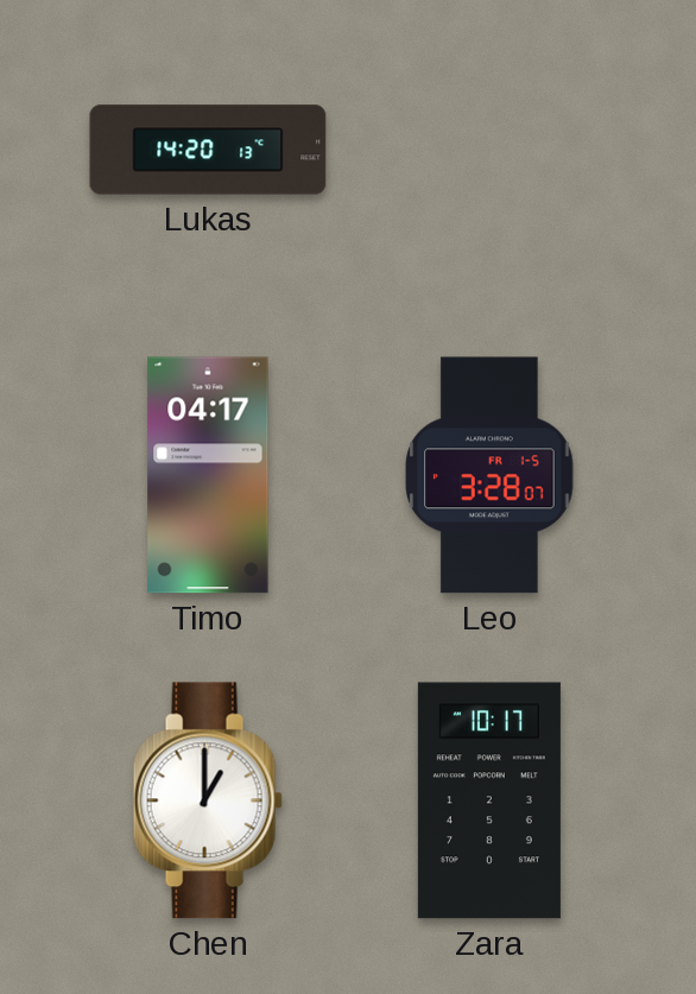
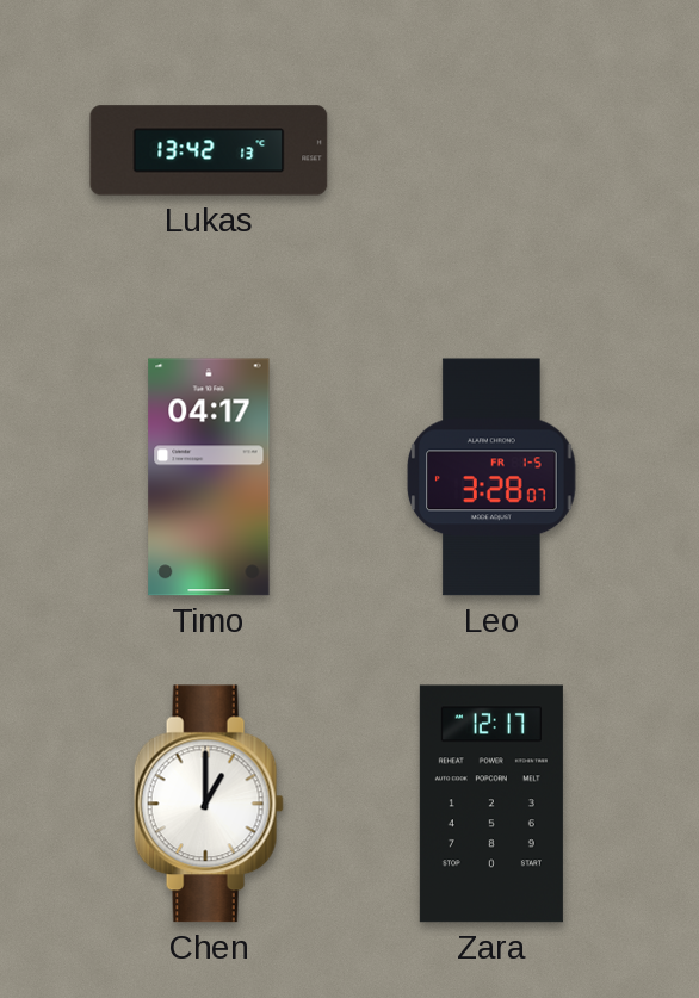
Lukas: 14:20 -> 13:42 (209, 150)
Zara: 10:17 -> 12:17 (491, 804)
